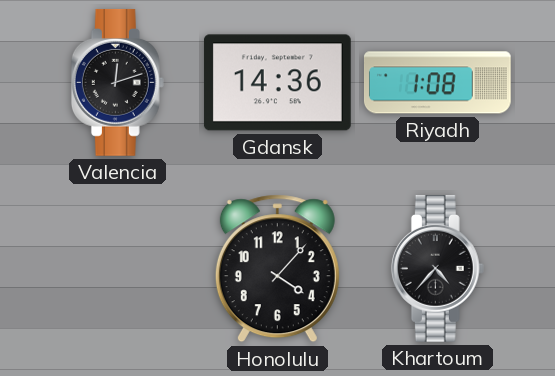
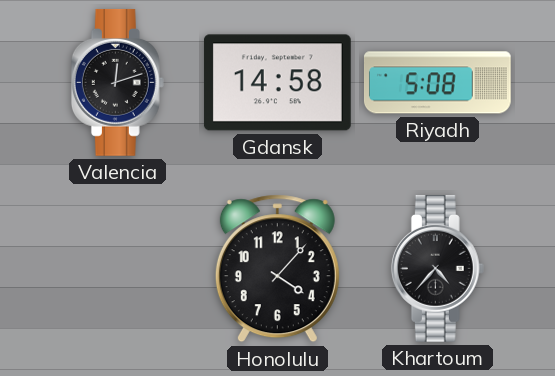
Gdansk: 14:36 -> 14:58 (277, 83)
Riyadh: 1:08 -> 5:08 (437, 83)
